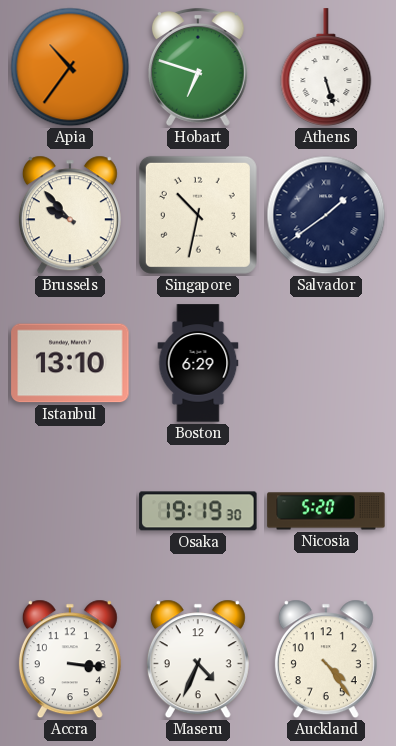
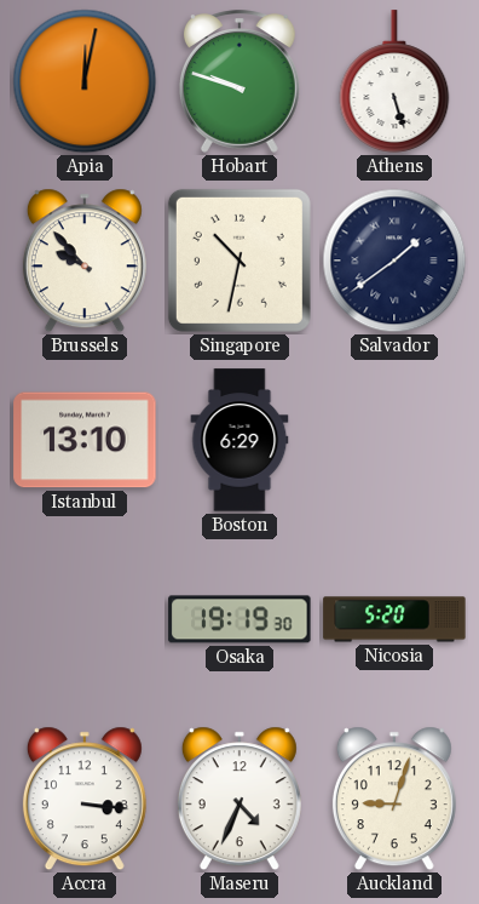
Apia: 10:36 -> 12:02 (85, 81)
Hobart: 6:48 -> 9:48 (239, 81)
Auckland: 4:24 -> 9:03 (394, 799)
